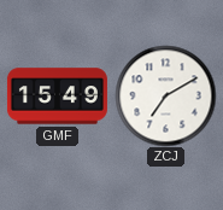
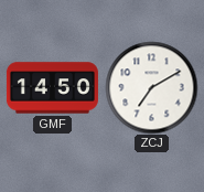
GMF: 15:49 -> 14:50 (52, 88)
